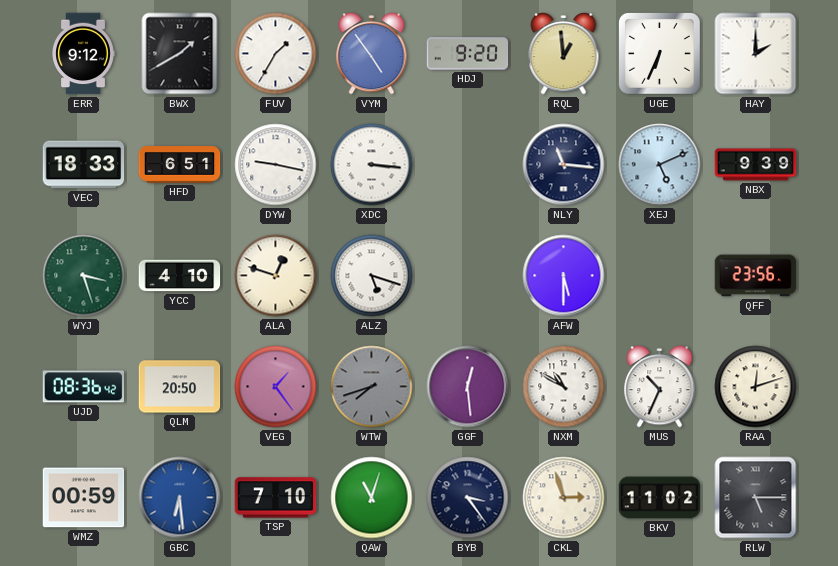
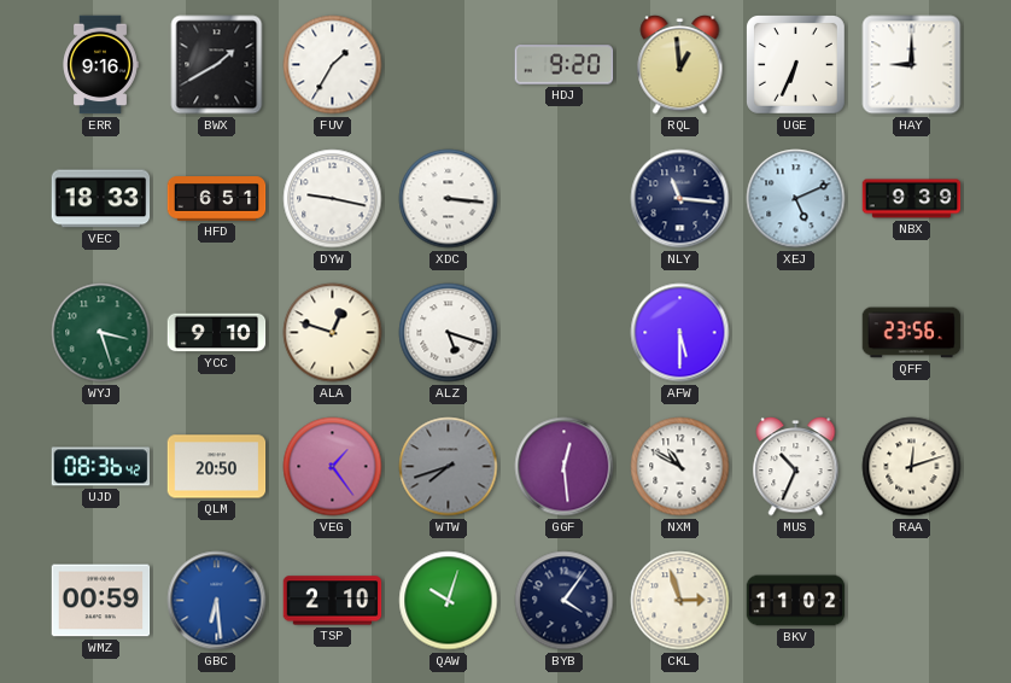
ERR: 9:12 -> 9:16 (100, 65)
VYM: 4:54 -> none (372, 54)
HAY: 2:00 -> 9:00 (912, 65)
YCC: 4:10 -> 9:10 (217, 333)
TSP: 7:10 -> 2:10 (333, 601)
QAW: 11:03 -> 10:03 (449, 601)
BYB: 3:24 -> 4:06 (565, 601)
RLW: 5:15 -> none (756, 498)
